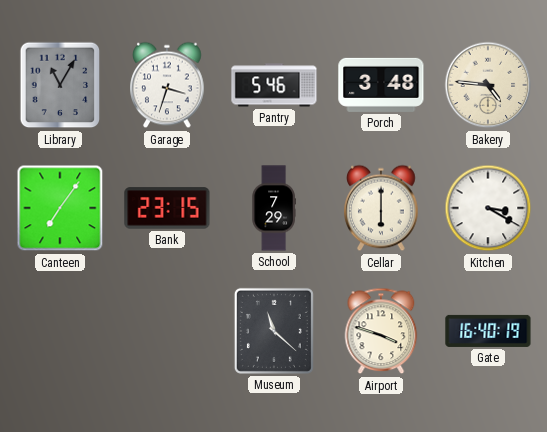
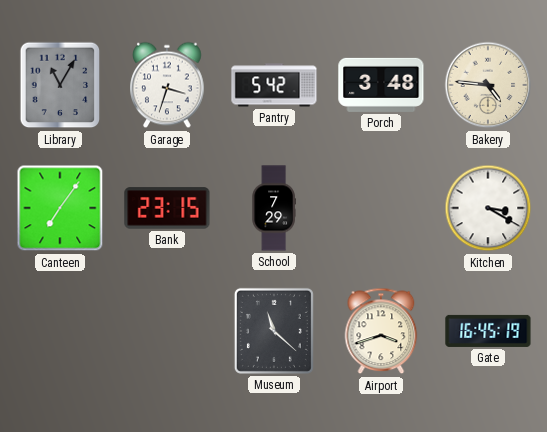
Pantry: 5:46 -> 5:42 (274, 85)
Cellar: 6:00 -> none (381, 208)
Airport: 3:48 -> 3:42 (381, 331)
Gate: 16:40 -> 16:45 (488, 331)
